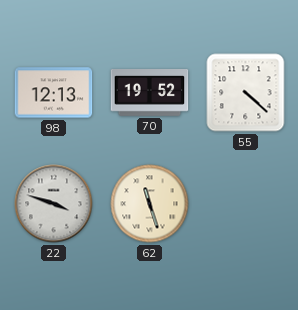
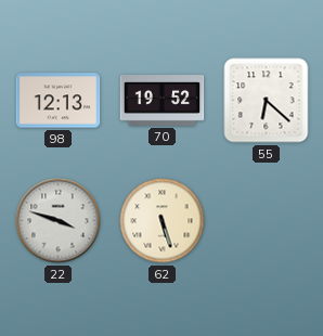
55: 4:22 -> 6:22 (267, 101)
62: 11:27 -> 5:27 (163, 221)
